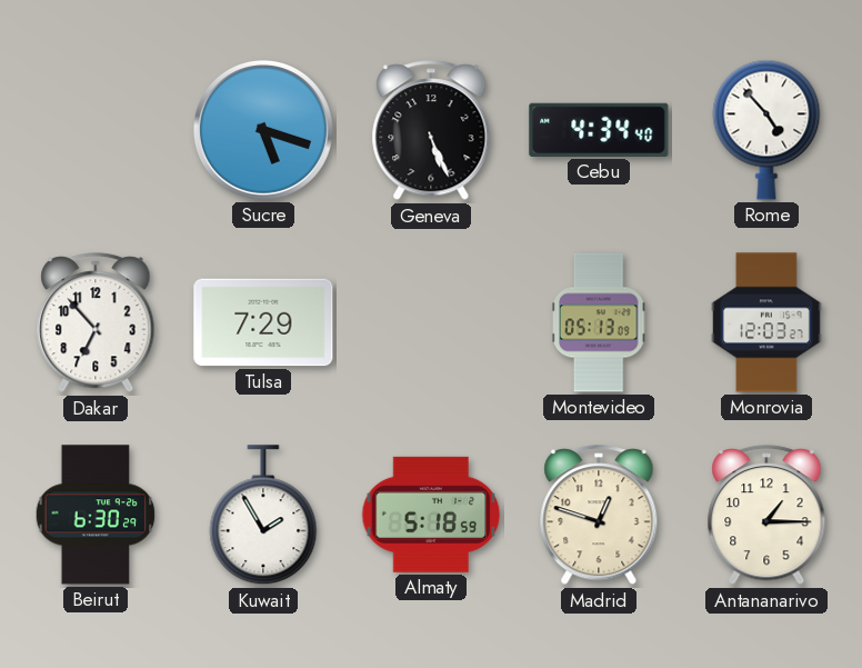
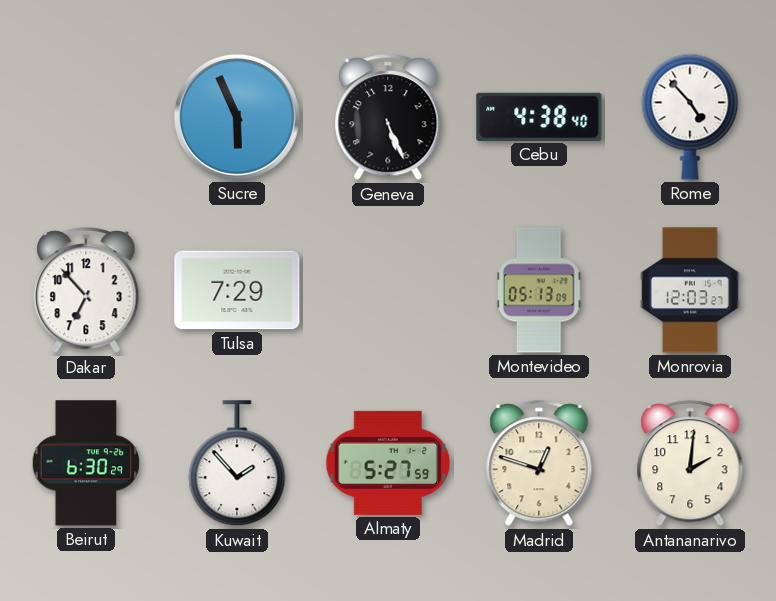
Sucre: 5:18 -> 5:56 (237, 117)
Cebu: 4:34 -> 4:38 (539, 117)
Kuwait: 1:55 -> 1:53 (237, 464)
Almaty: 5:18 -> 5:27 (388, 463)
Antananarivo: 1:15 -> 2:01 (690, 464)
